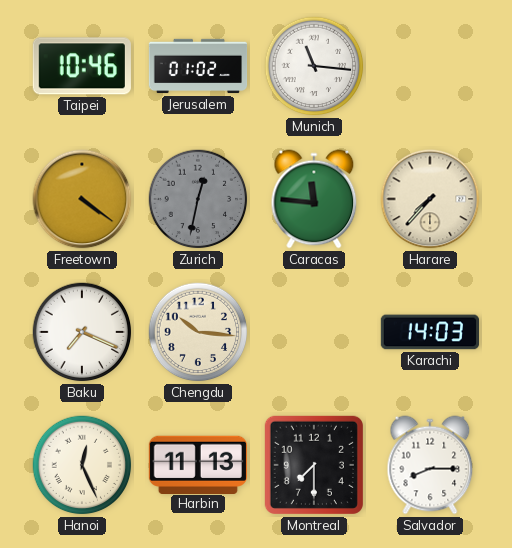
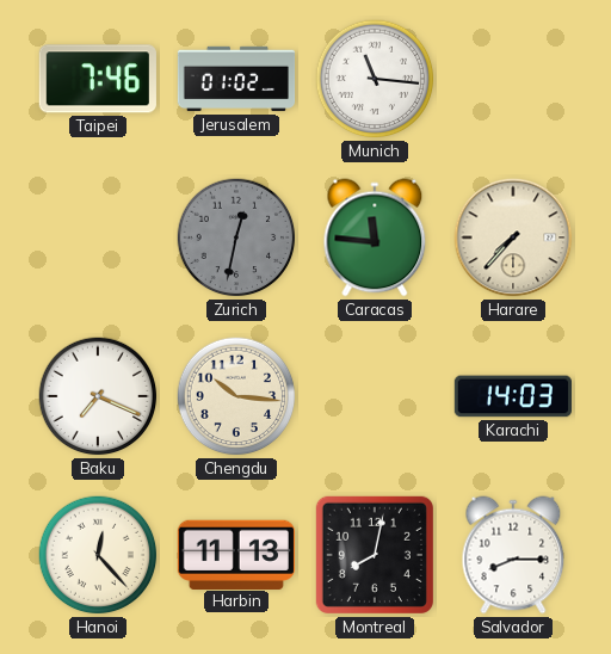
Taipei: 10:46 -> 7:46 (98, 79)
Freetown: 4:21 -> none (82, 199)
Hanoi: 12:26 -> 12:23 (98, 555)
Montreal: 7:30 -> 8:02 (375, 555)
